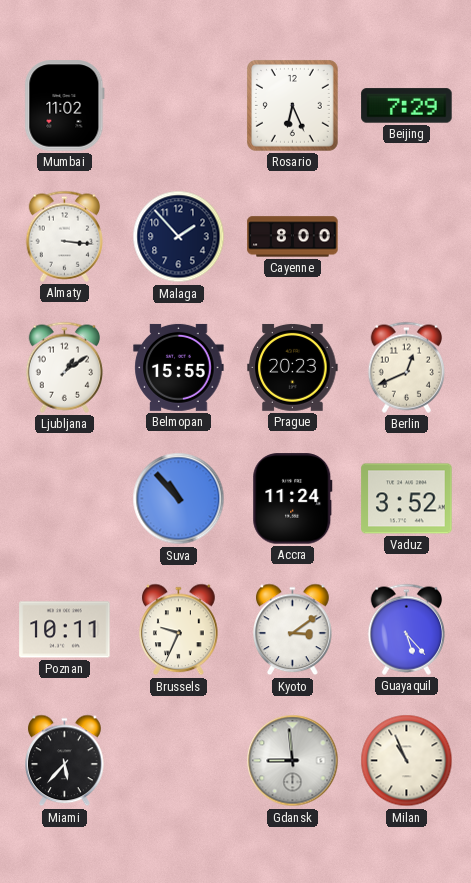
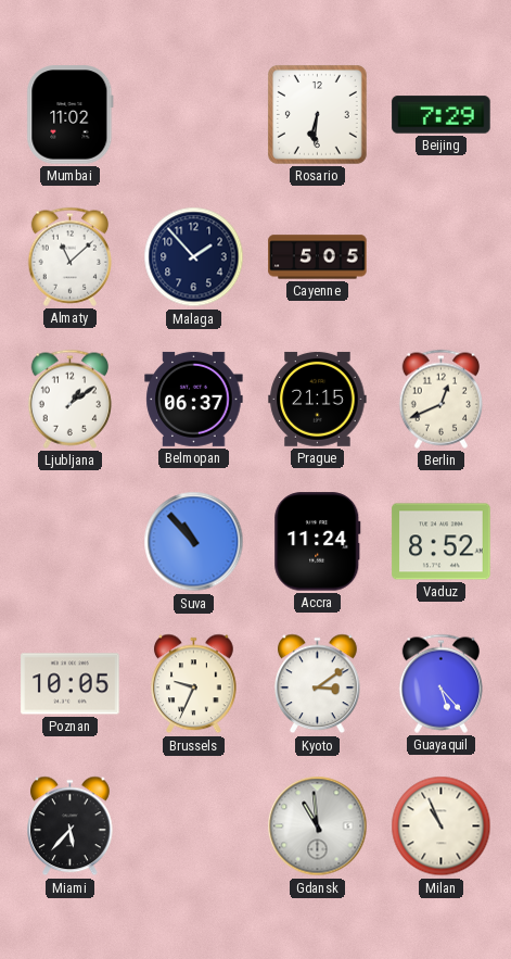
Rosario: 6:26 -> 6:31 (317, 114)
Almaty: 3:16 -> 11:08 (71, 256)
Cayenne: 8:00 -> 5:05 (318, 257)
Belmopan: 15:55 -> 06:37 (194, 399)
Prague: 20:23 -> 21:15 (318, 399)
Vaduz: 3:52 -> 8:52 (442, 542)
Poznan: 10:11 -> 10:05 (71, 684)
Gdansk: 8:59 -> 10:59 (318, 826)
